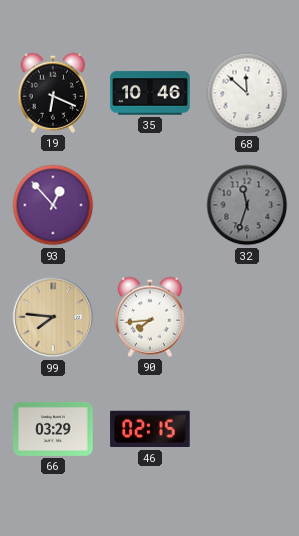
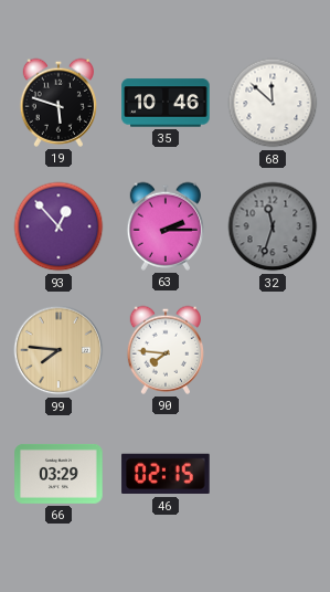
19: 6:19 -> 5:48 (57, 103)
63: none -> 2:15 (164, 226)
90: 7:44 -> 7:46 (164, 350)
